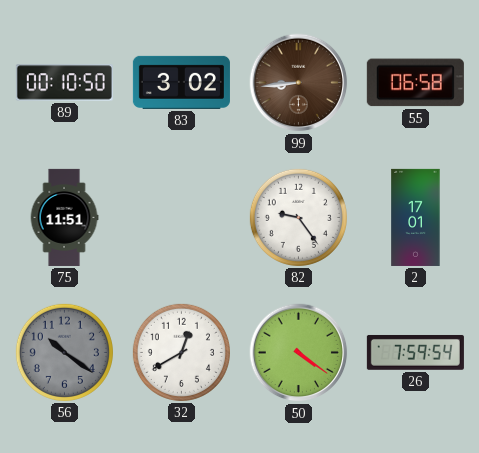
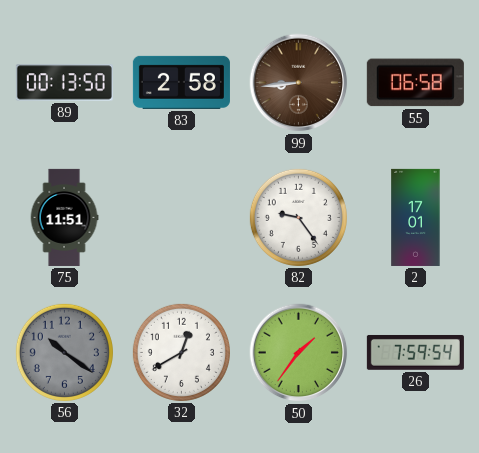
89: 00:10 -> 00:13 (64, 83)
83: 3:02 -> 2:58 (181, 82)
50: 4:21 -> 1:36 (299, 353)
